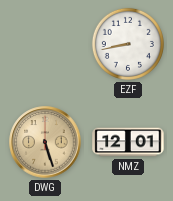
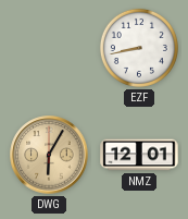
DWG: 5:27 -> 6:05 (49, 155)
